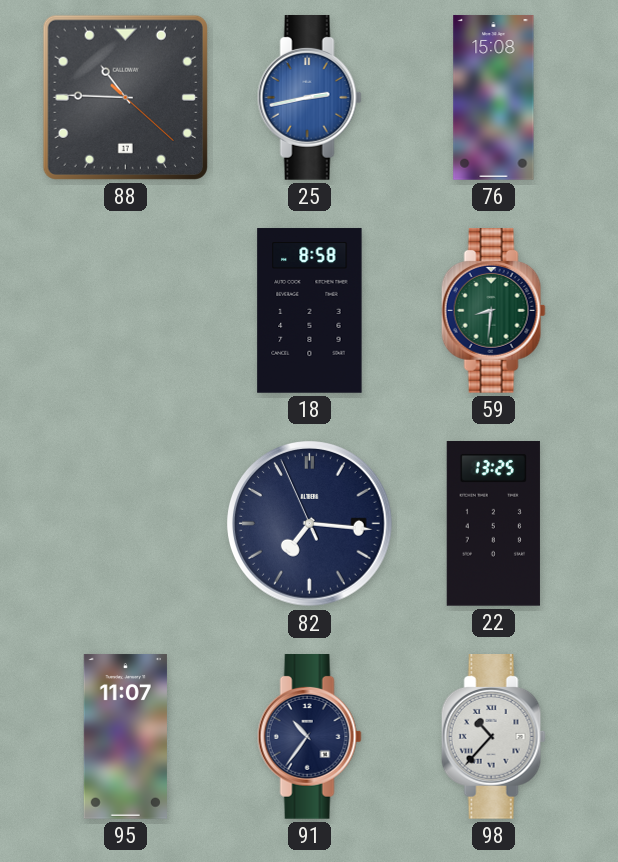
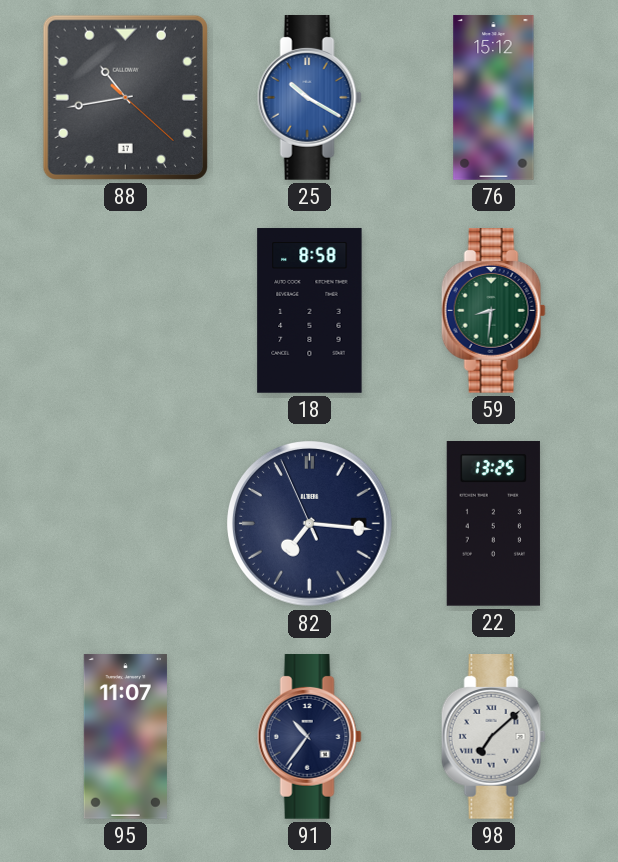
88: 10:45 -> 10:43 (125, 97)
25: 2:43 -> 10:20 (309, 98)
76: 15:08 -> 15:12 (494, 98)
98: 10:37 -> 7:08 (493, 737)
